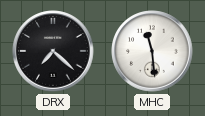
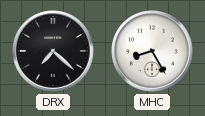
MHC: 11:29 -> 8:25 (152, 51)
